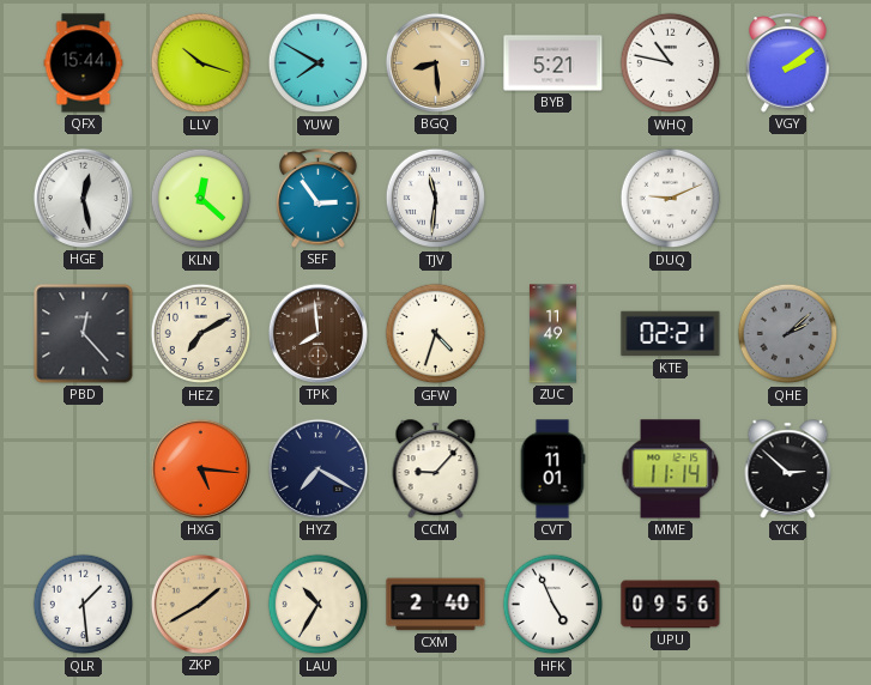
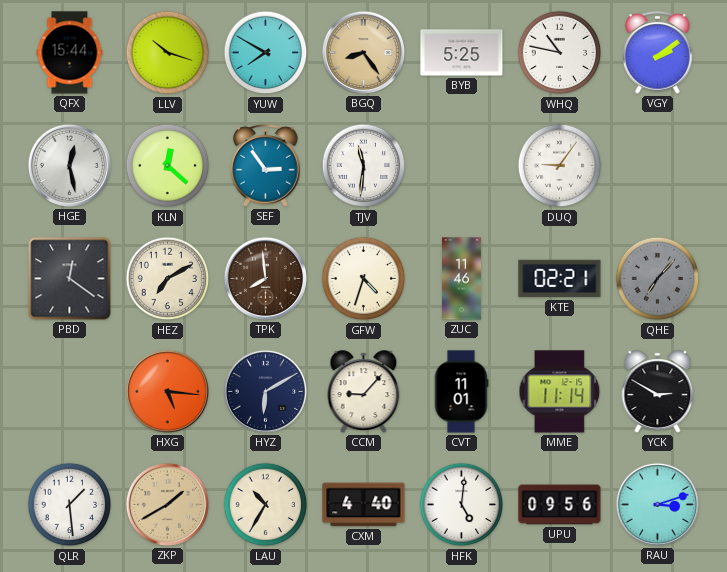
BGQ: 8:29 -> 8:24 (363, 52)
BYB: 5:21 -> 5:25 (462, 53)
DUQ: 9:11 -> 9:06 (560, 166)
PBD: 12:23 -> 12:21 (70, 279)
ZUC: 11:49 -> 11:46 (461, 279)
QHE: 2:08 -> 7:07 (658, 279)
HYZ: 7:20 -> 6:10 (265, 391)
YCK: 2:52 -> 2:50 (658, 392)
CXM: 2:40 -> 4:40 (364, 505)
HFK: 4:56 -> 5:01 (462, 505)
RAU: none -> 3:12 (657, 504)
